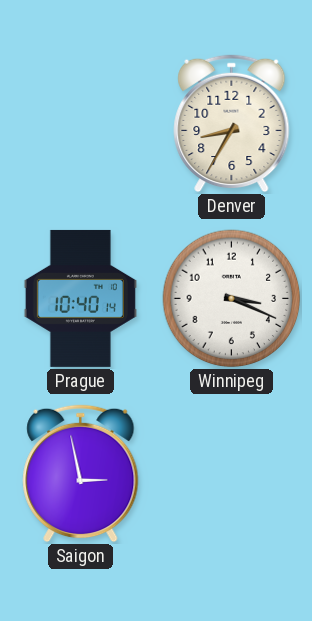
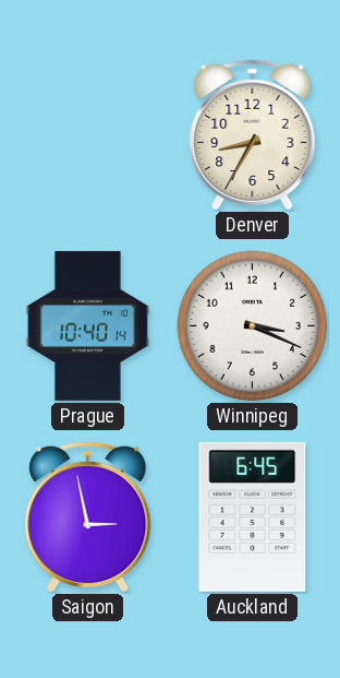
Auckland: none -> 6:45 (253, 516)
